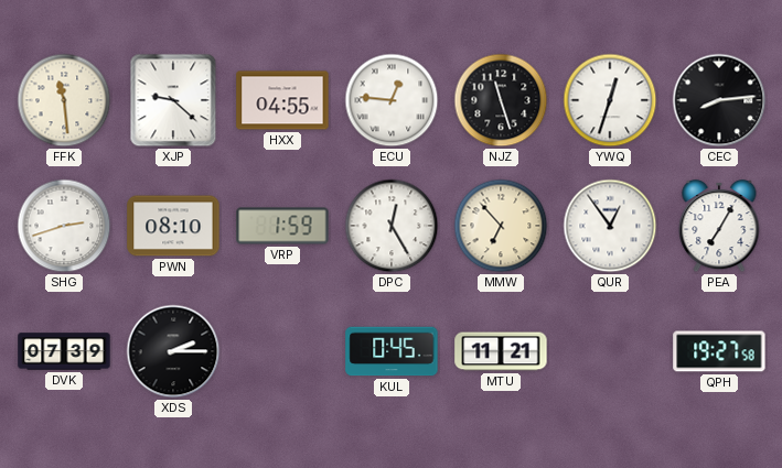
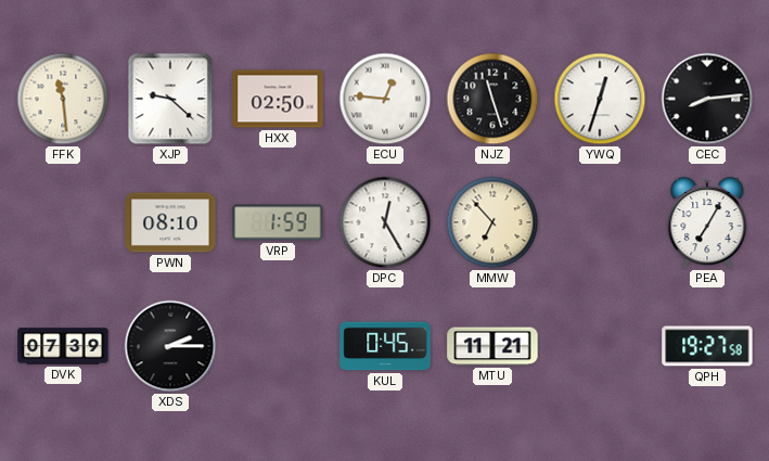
HXX: 04:55 -> 02:50 (278, 99)
SHG: 2:42 -> none (64, 226)
QUR: 12:54 -> none (610, 226)
